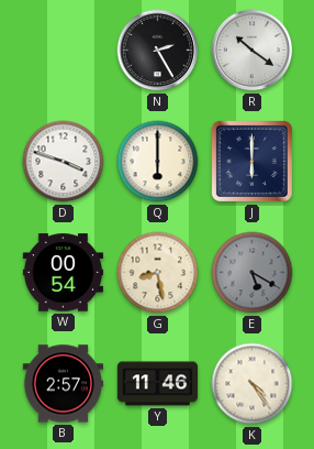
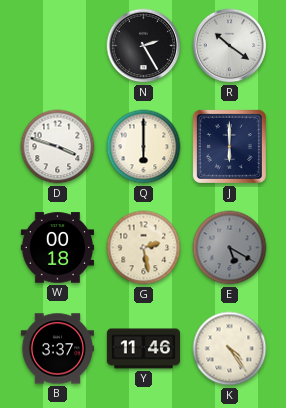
W: 00:54 -> 00:18 (57, 248)
G: 8:28 -> 2:28 (144, 248)
B: 2:57 -> 3:37 (57, 349)
